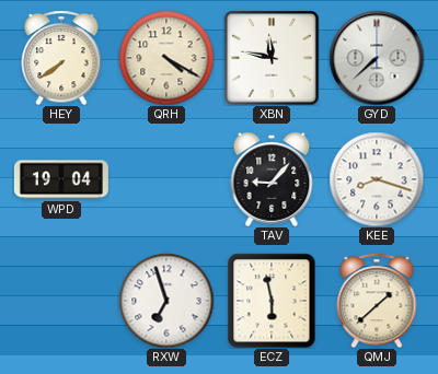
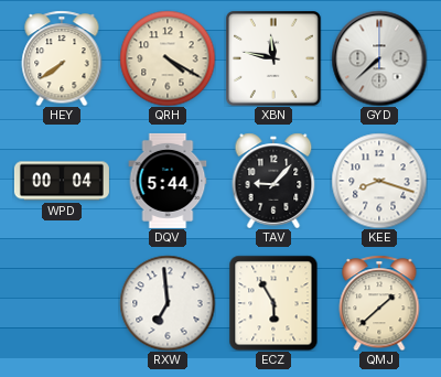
WPD: 19:04 -> 00:04 (62, 181)
DQV: none -> 5:44 (168, 181)
RXW: 6:57 -> 6:59 (168, 303)
ECZ: 5:58 -> 5:55 (273, 303)
